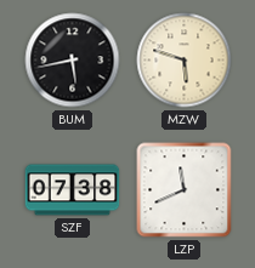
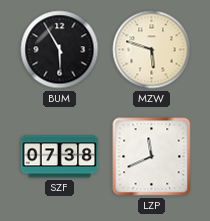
BUM: 5:43 -> 5:55 (60, 50)
